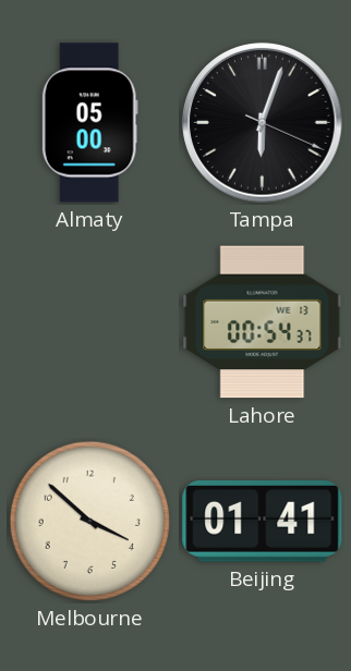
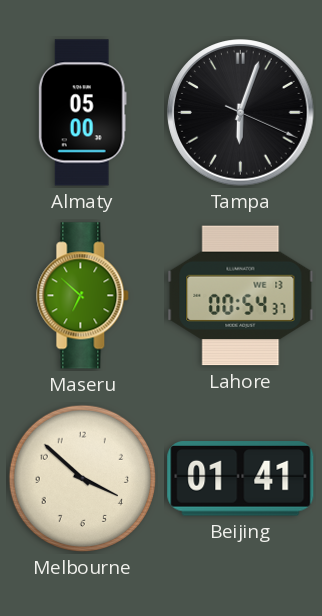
Maseru: none -> 6:52 (83, 296)
